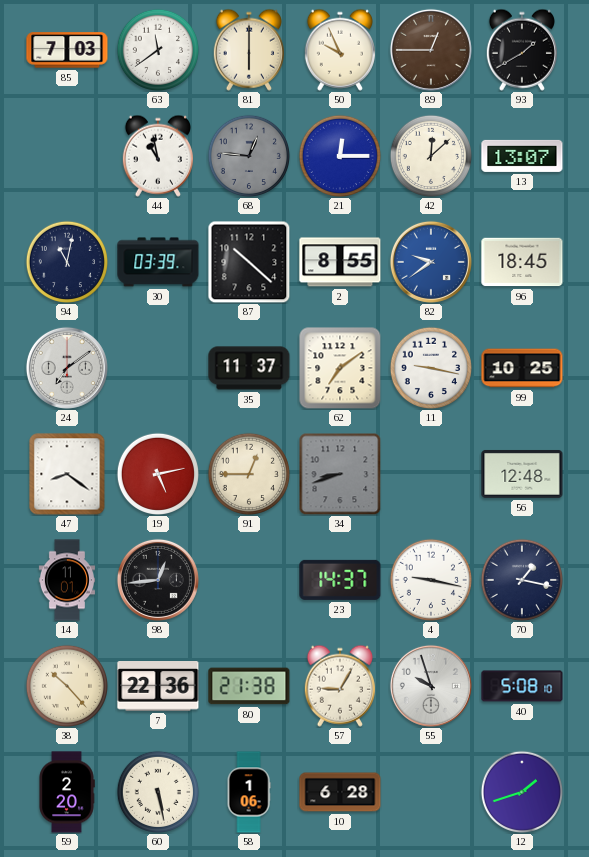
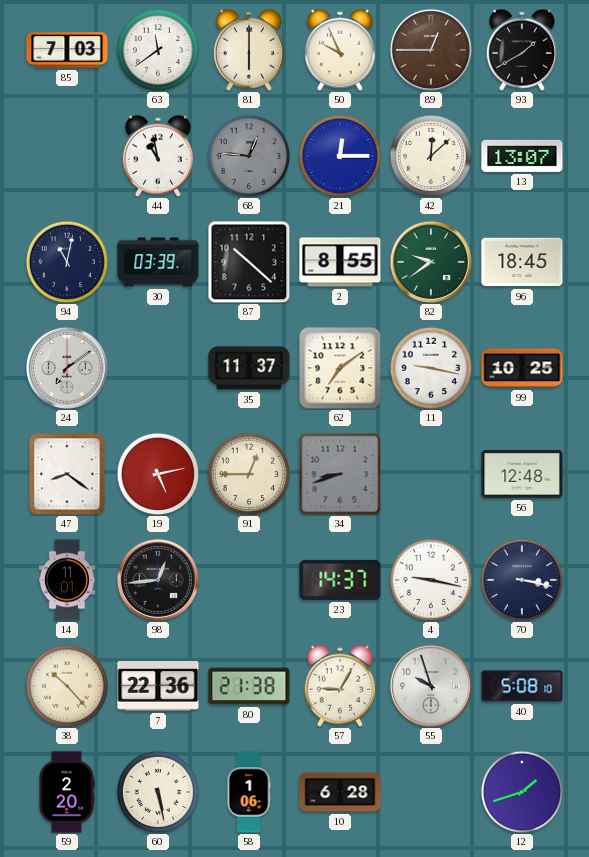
82 dial: blue -> green (431, 262)
70: 1:17 -> 3:17 (521, 579)
